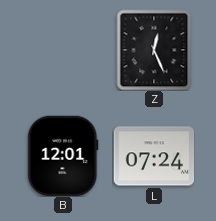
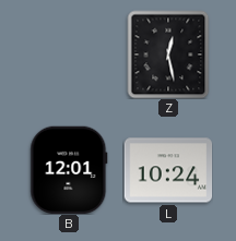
Z: 12:26 -> 12:28 (168, 55)
L: 07:24 -> 10:24 (168, 170)
